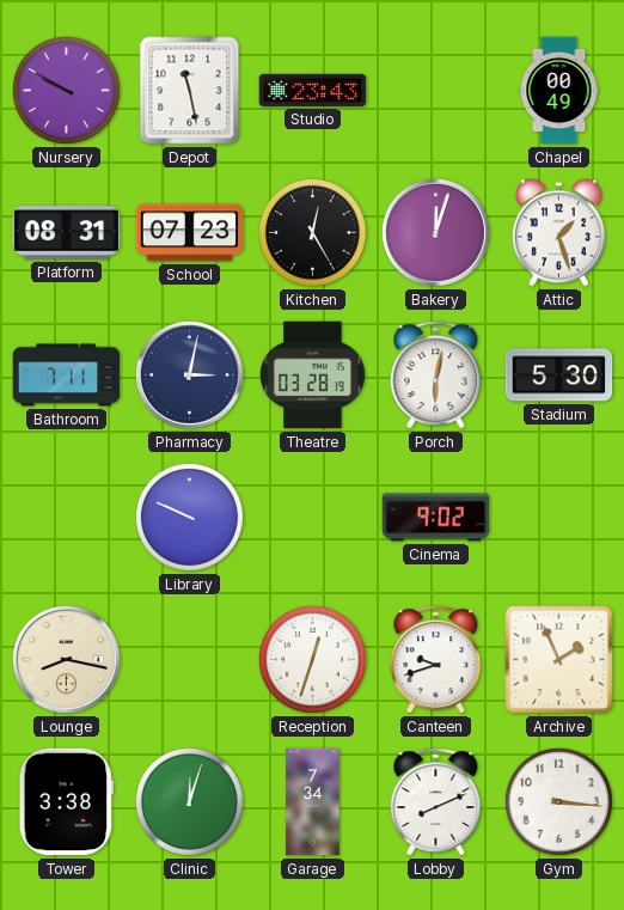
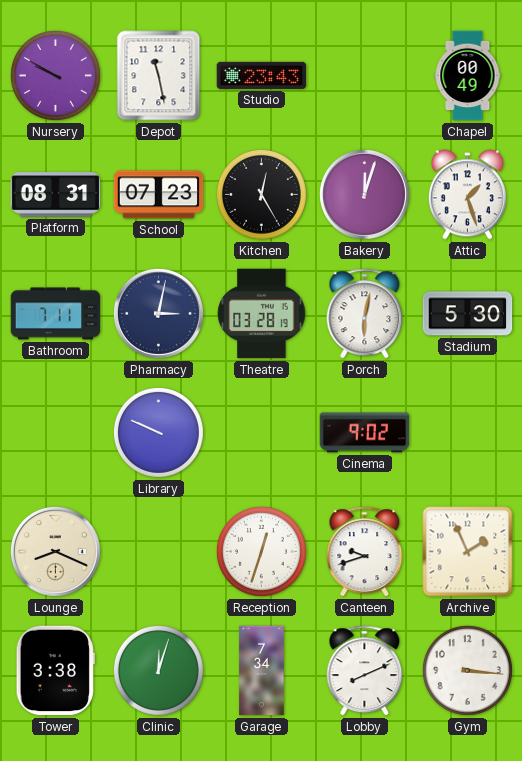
Lounge: 8:17 -> 8:19 (55, 551)
